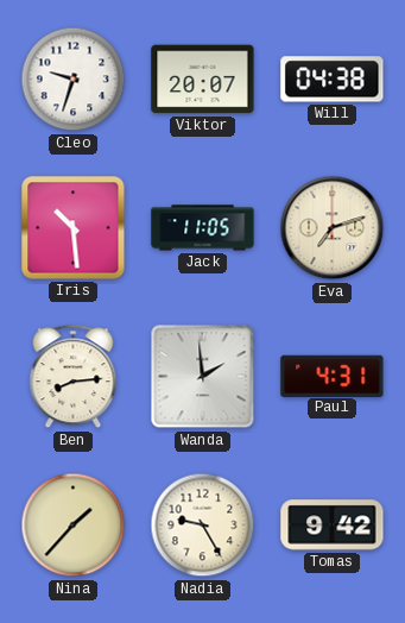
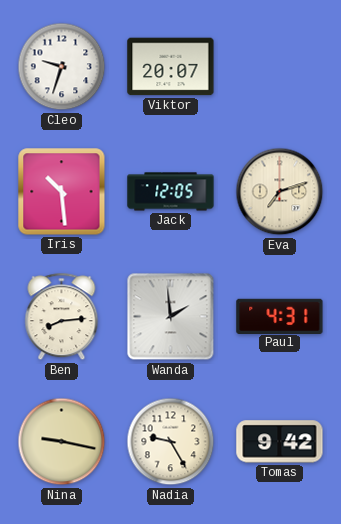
Will: 04:38 -> none (333, 80)
Jack: 11:05 -> 12:05 (171, 192)
Nina: 1:37 -> 9:17 (62, 442)
